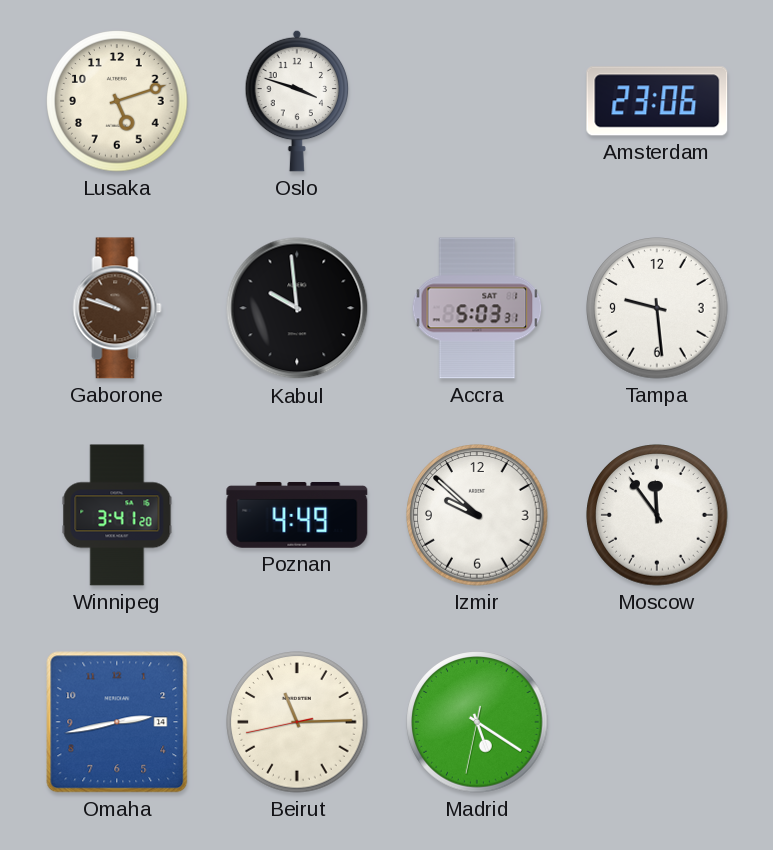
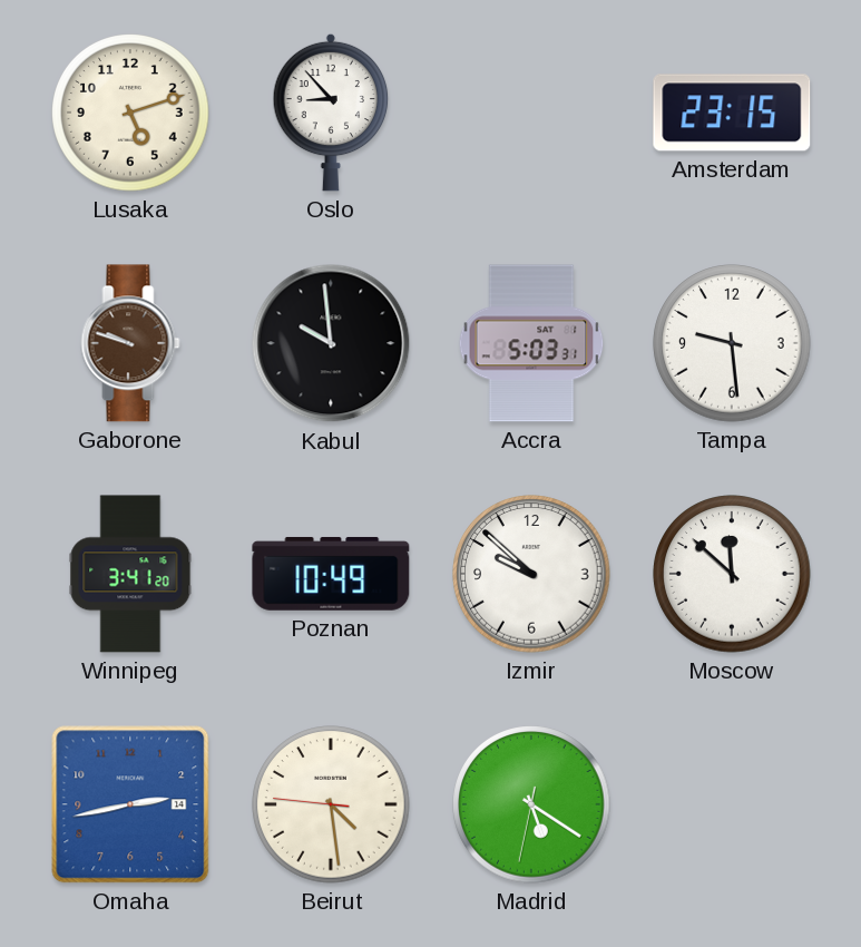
Oslo: 3:48 -> 8:53 (331, 113)
Amsterdam: 23:06 -> 23:15 (732, 113)
Poznan: 4:49 -> 10:49 (331, 574)
Moscow: 11:54 -> 11:52 (732, 574)
Beirut: 11:14 -> 4:28 (331, 804)
